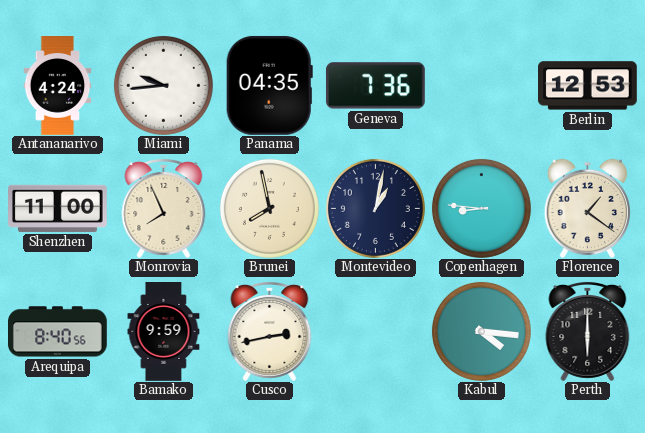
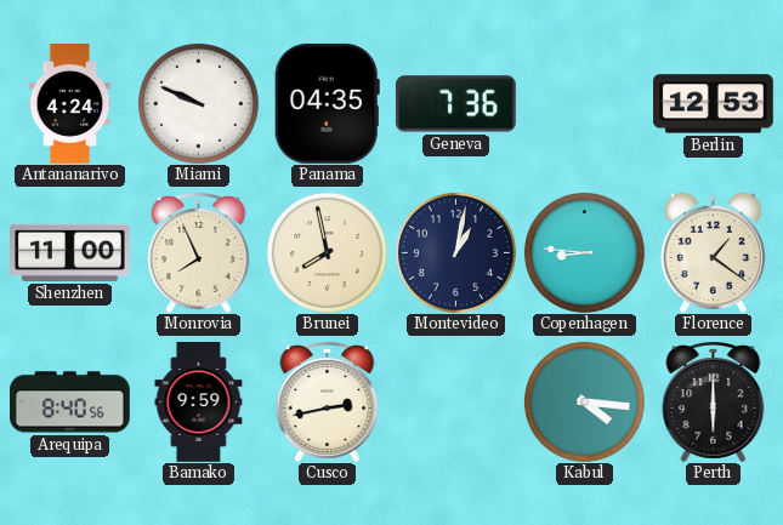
Miami: 9:44 -> 9:49 (198, 103)
